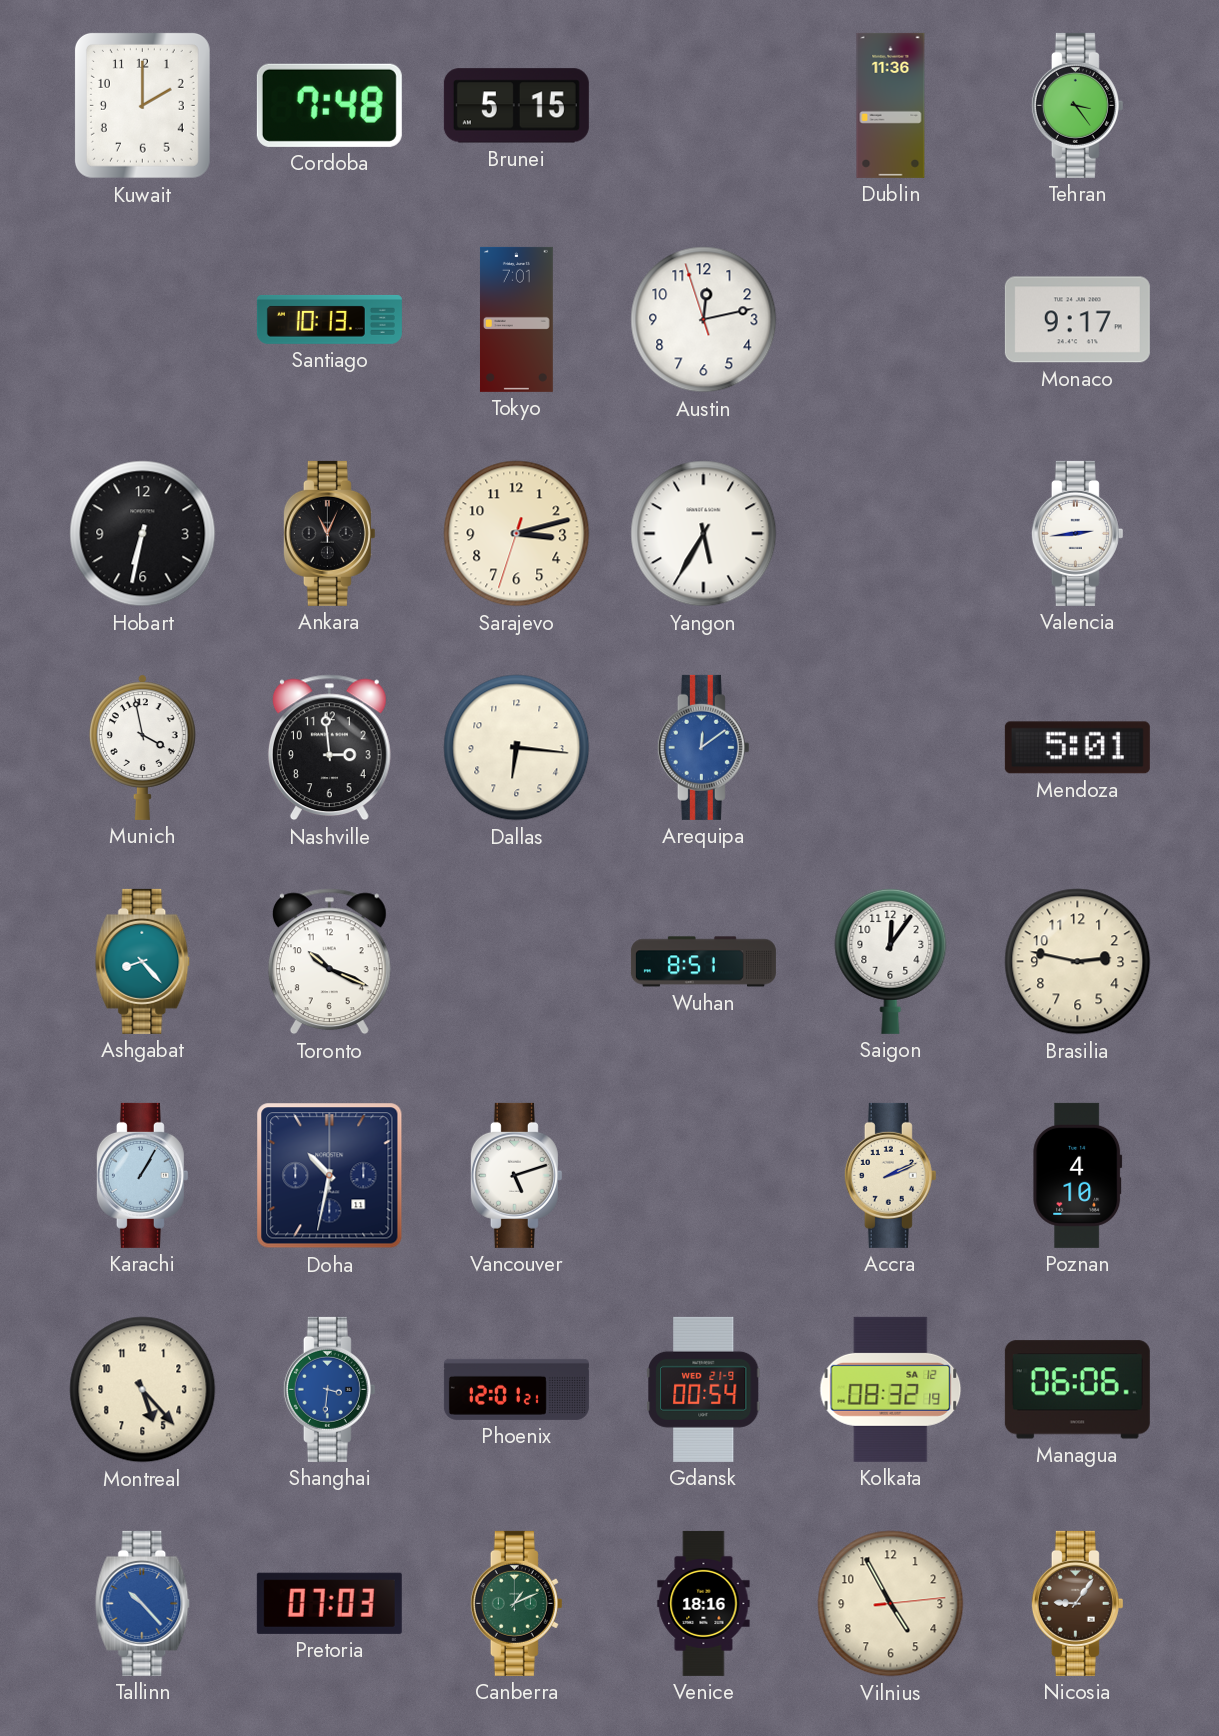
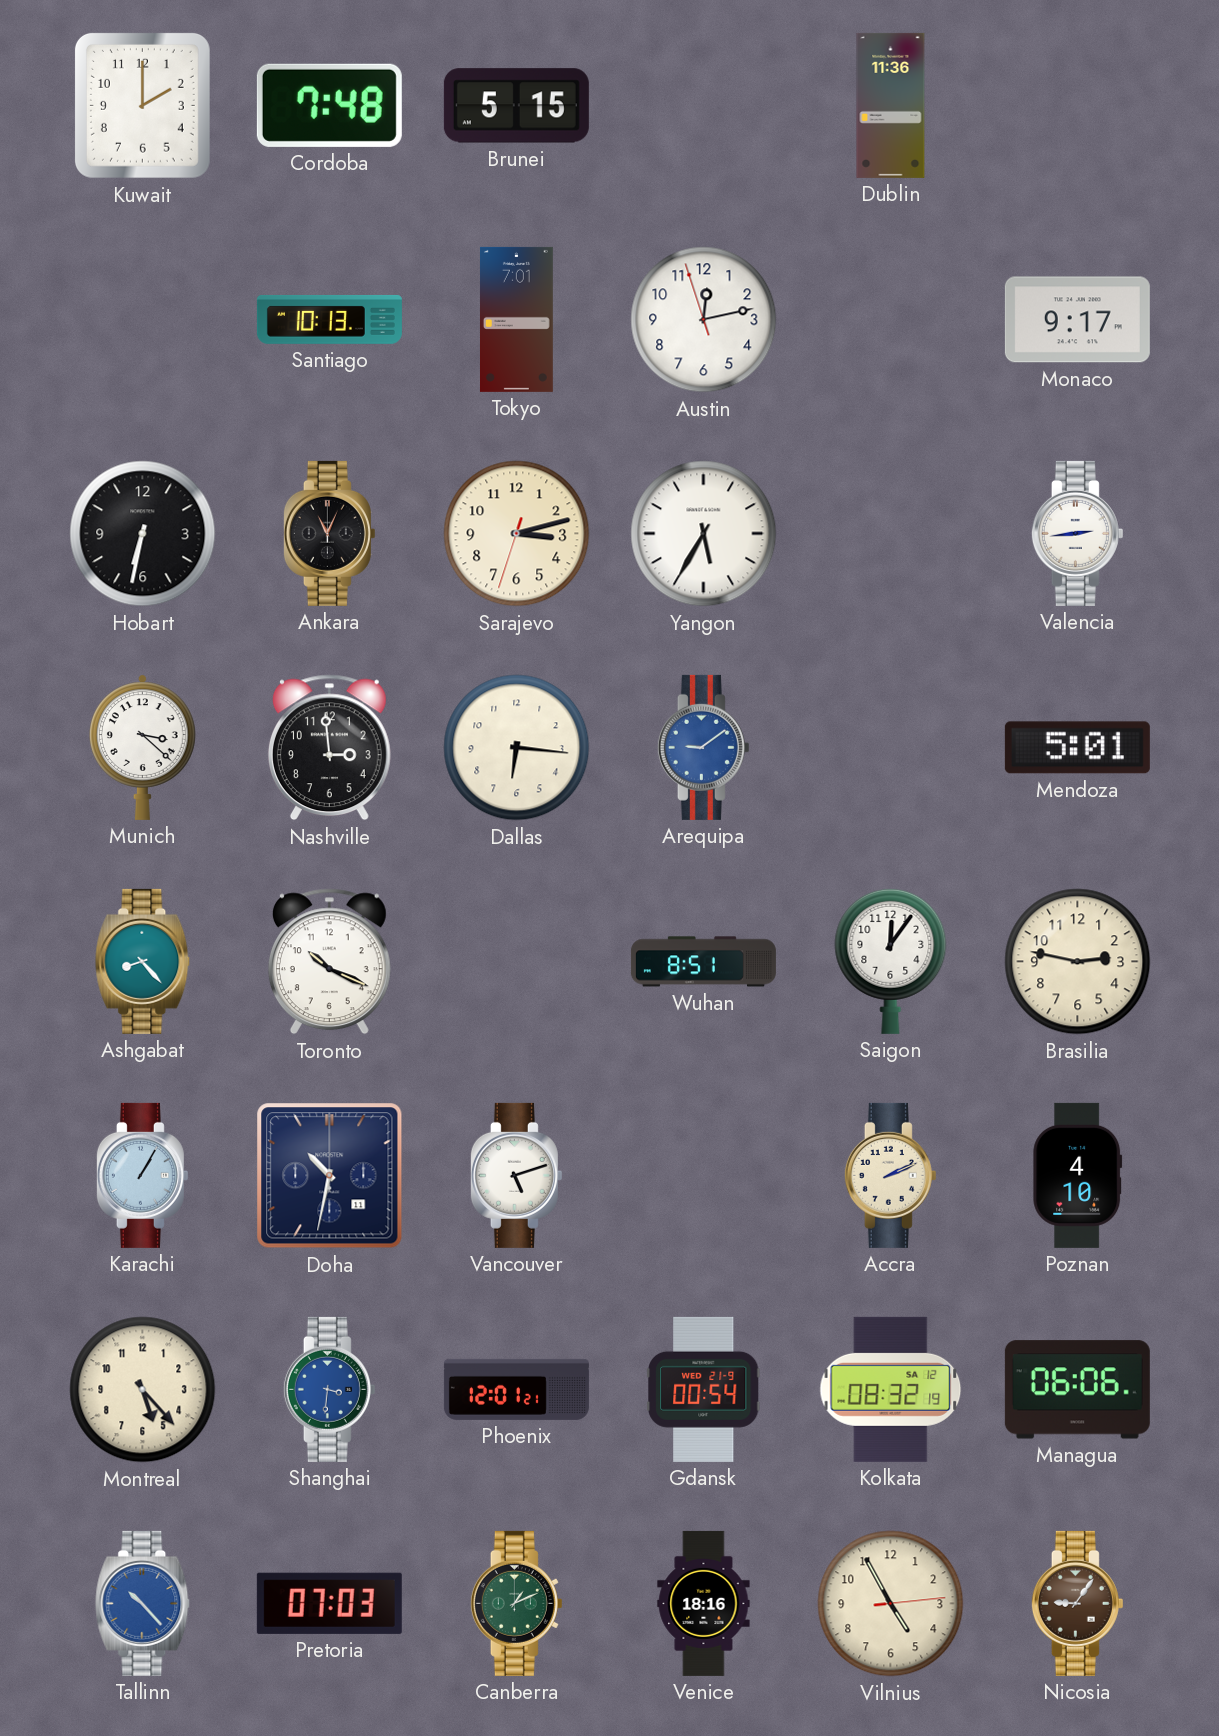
Tehran: 3:24 -> none (1077, 105)
Munich: 3:58 -> 3:22 (142, 747)
Arequipa: 12:09 -> 9:09 (703, 747)
